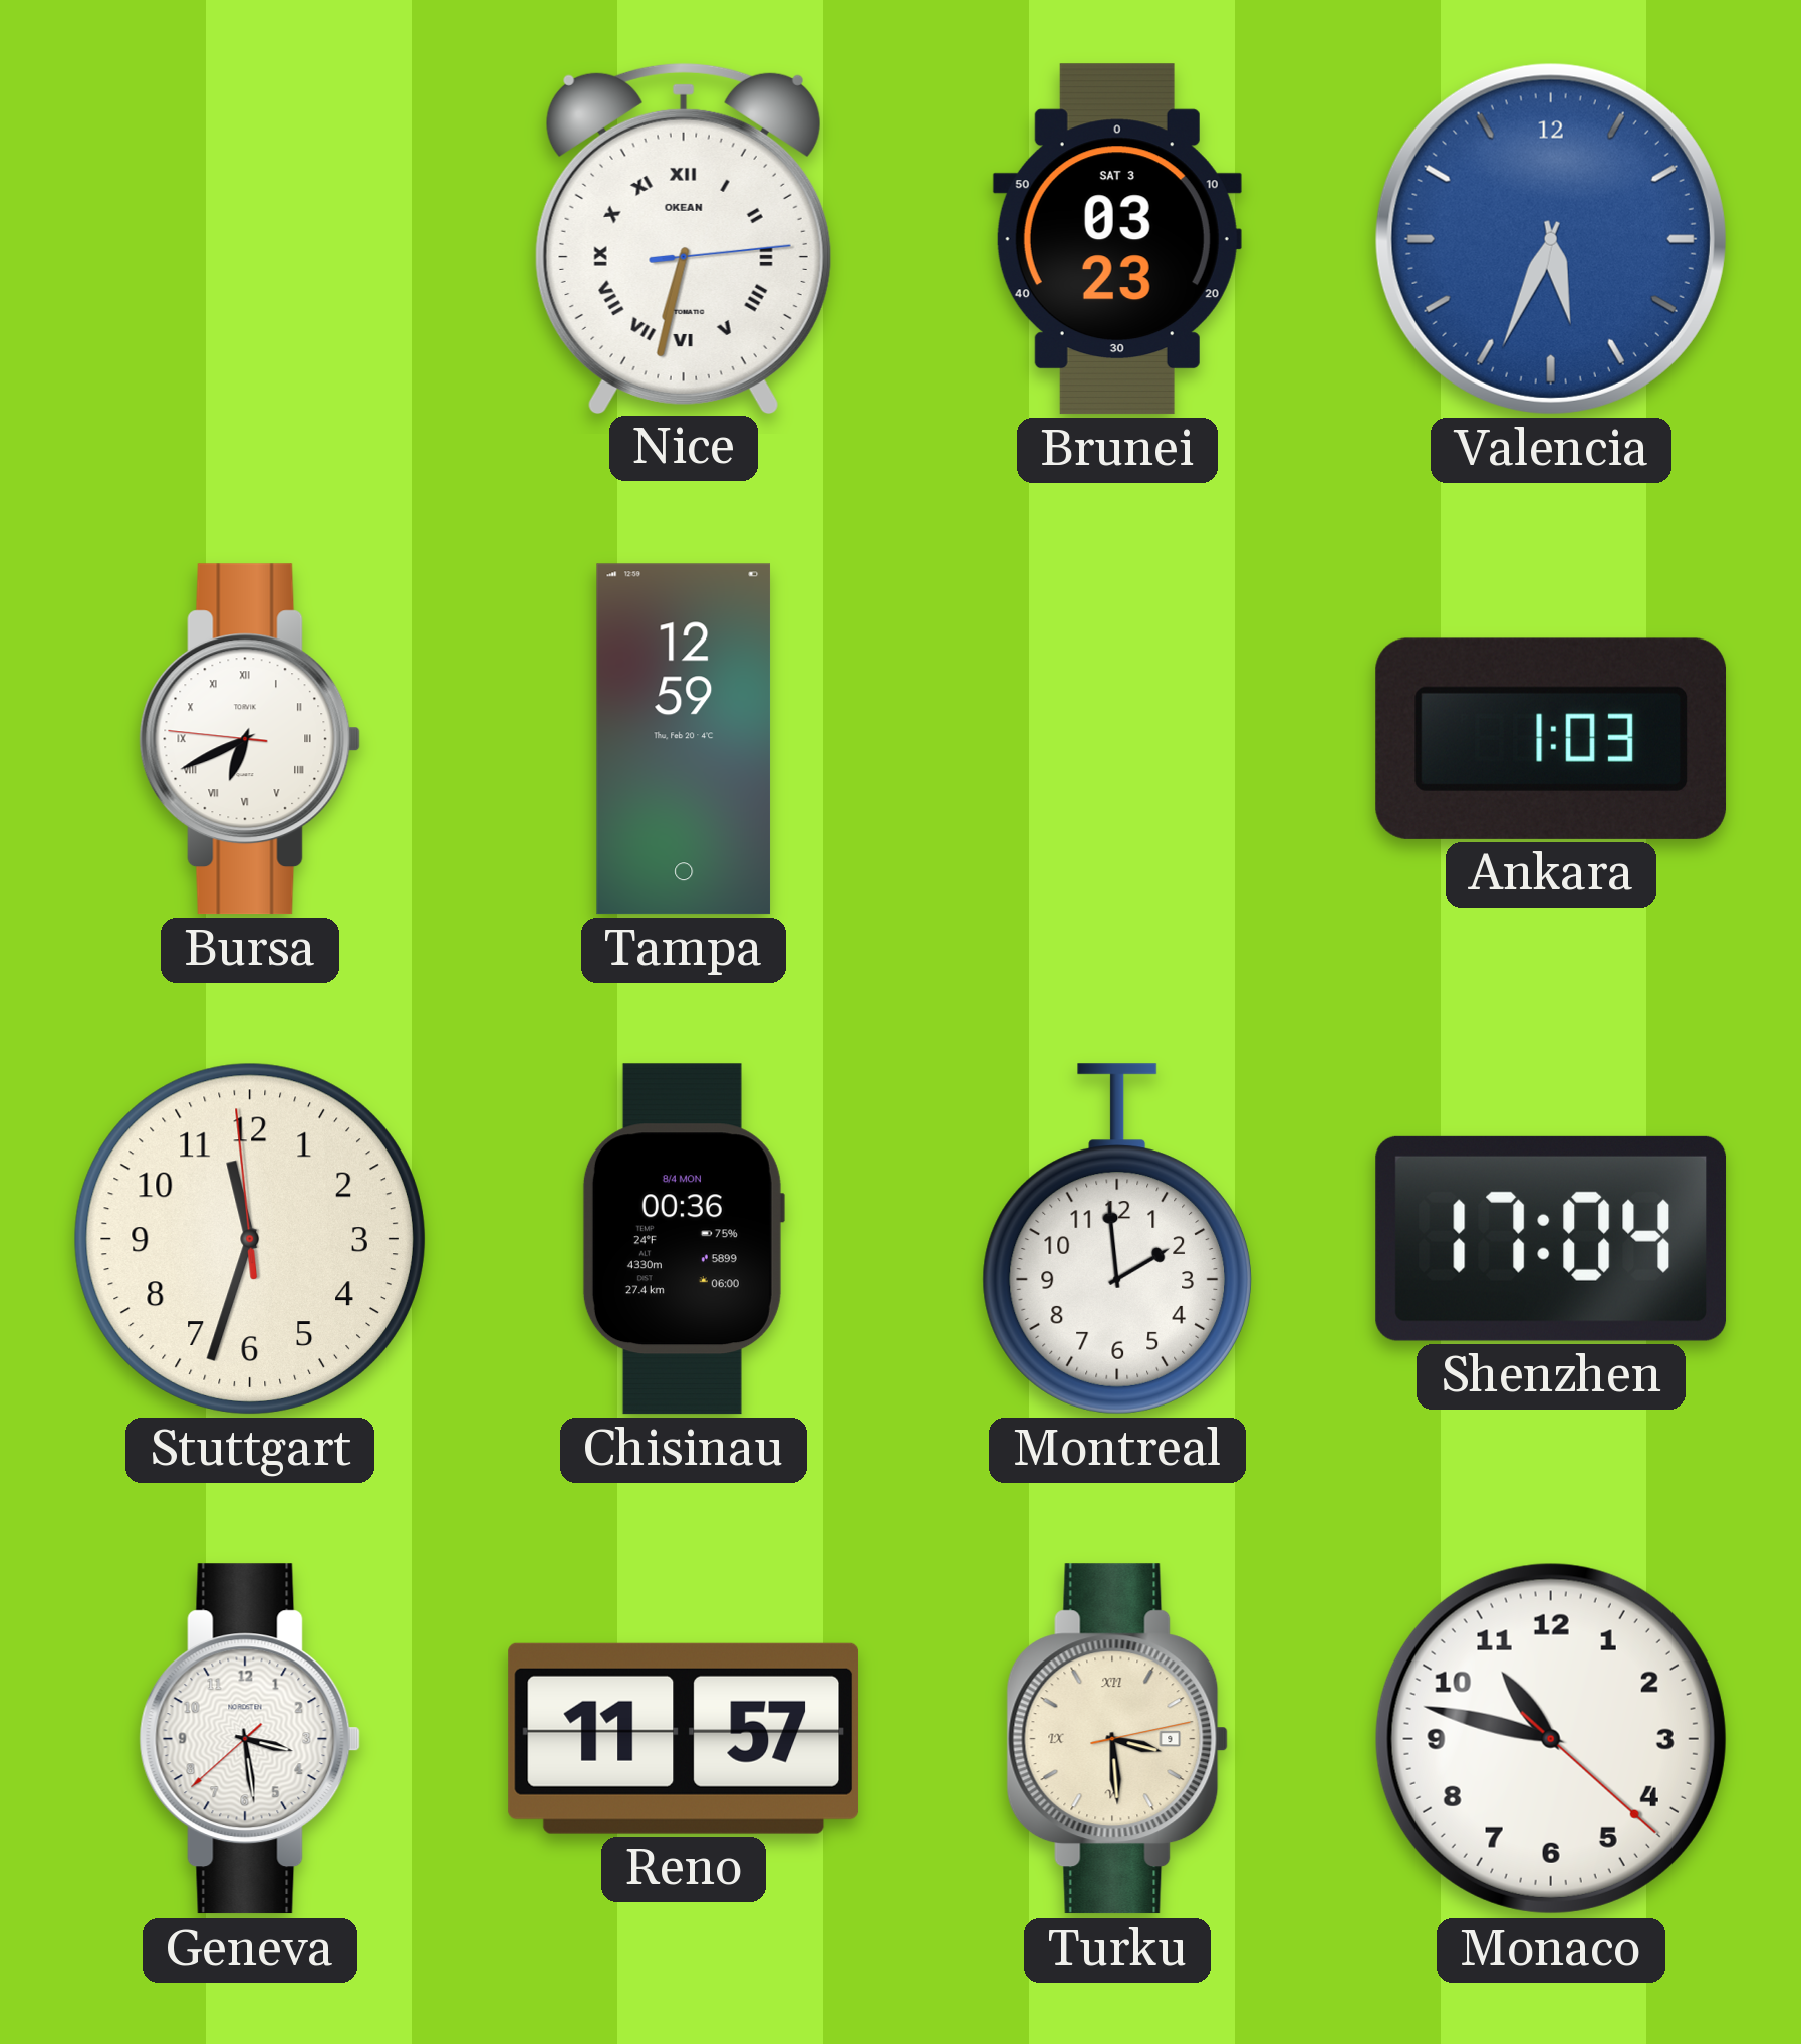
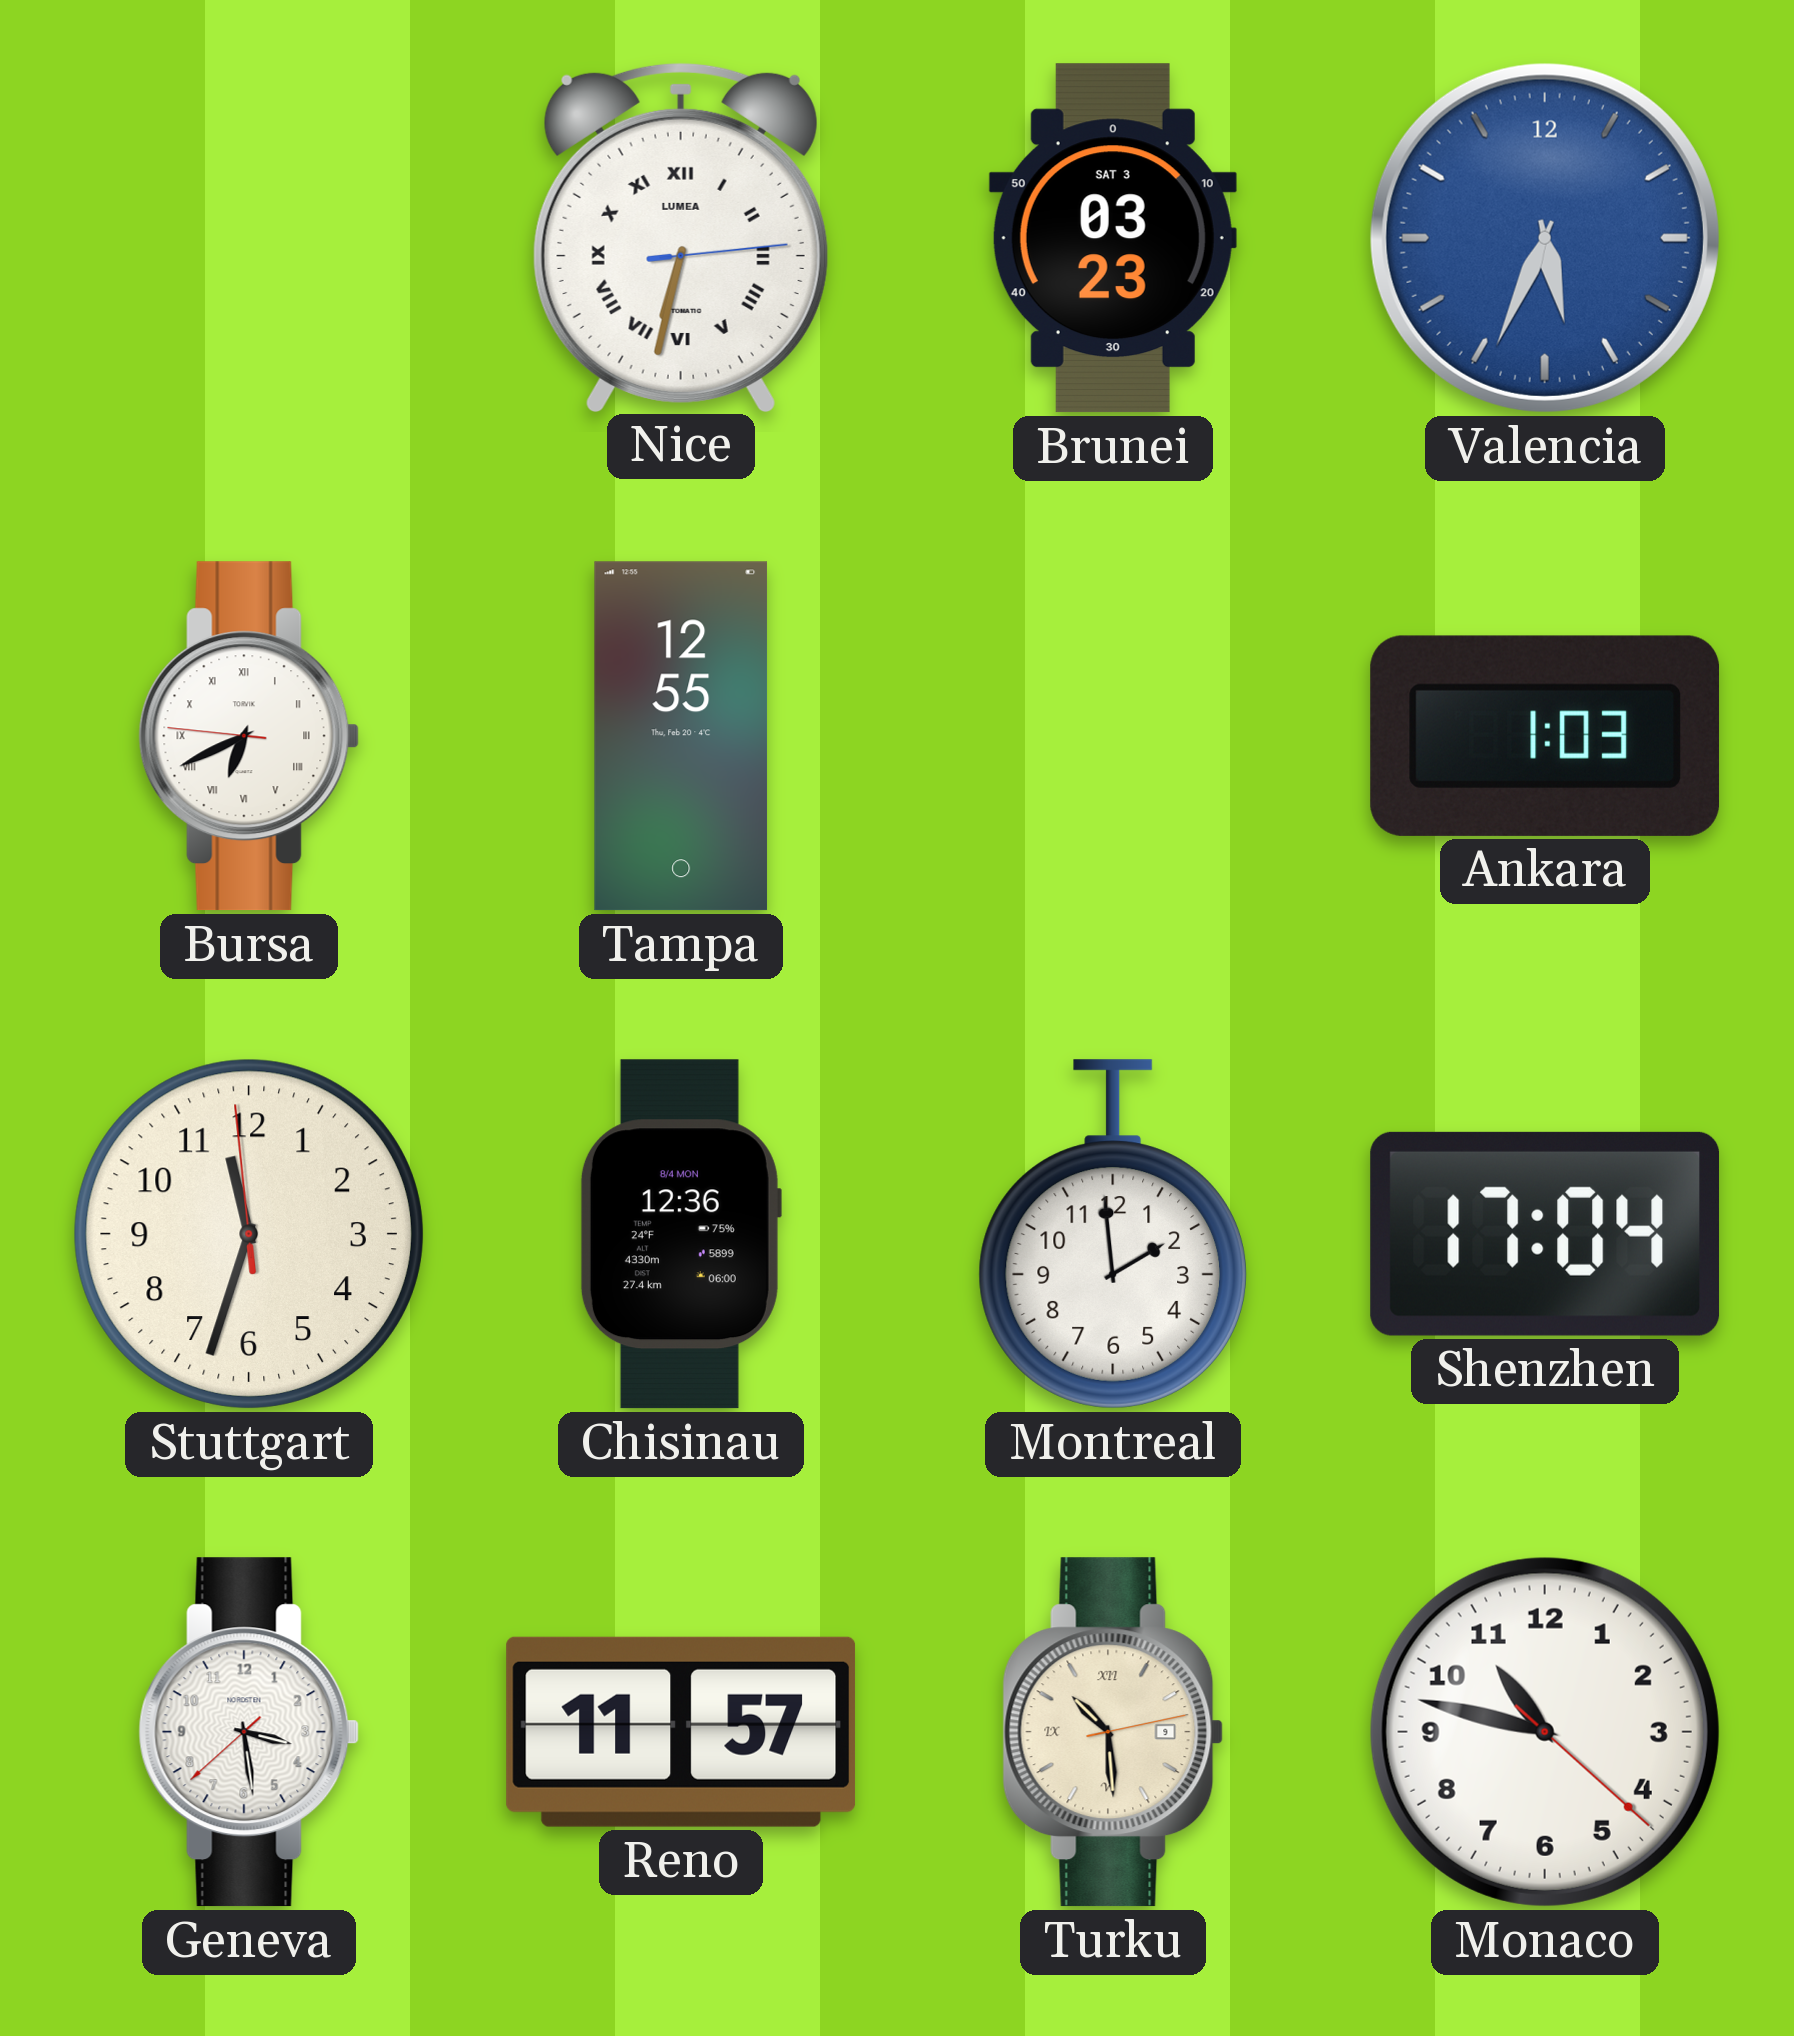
Nice brand: OKEAN -> LUMEA (681, 237)
Tampa: 12:59 -> 12:55 (681, 736)
Chisinau: 00:36 -> 12:36 (680, 1234)
Turku: 3:29 -> 10:29 (1113, 1732)
